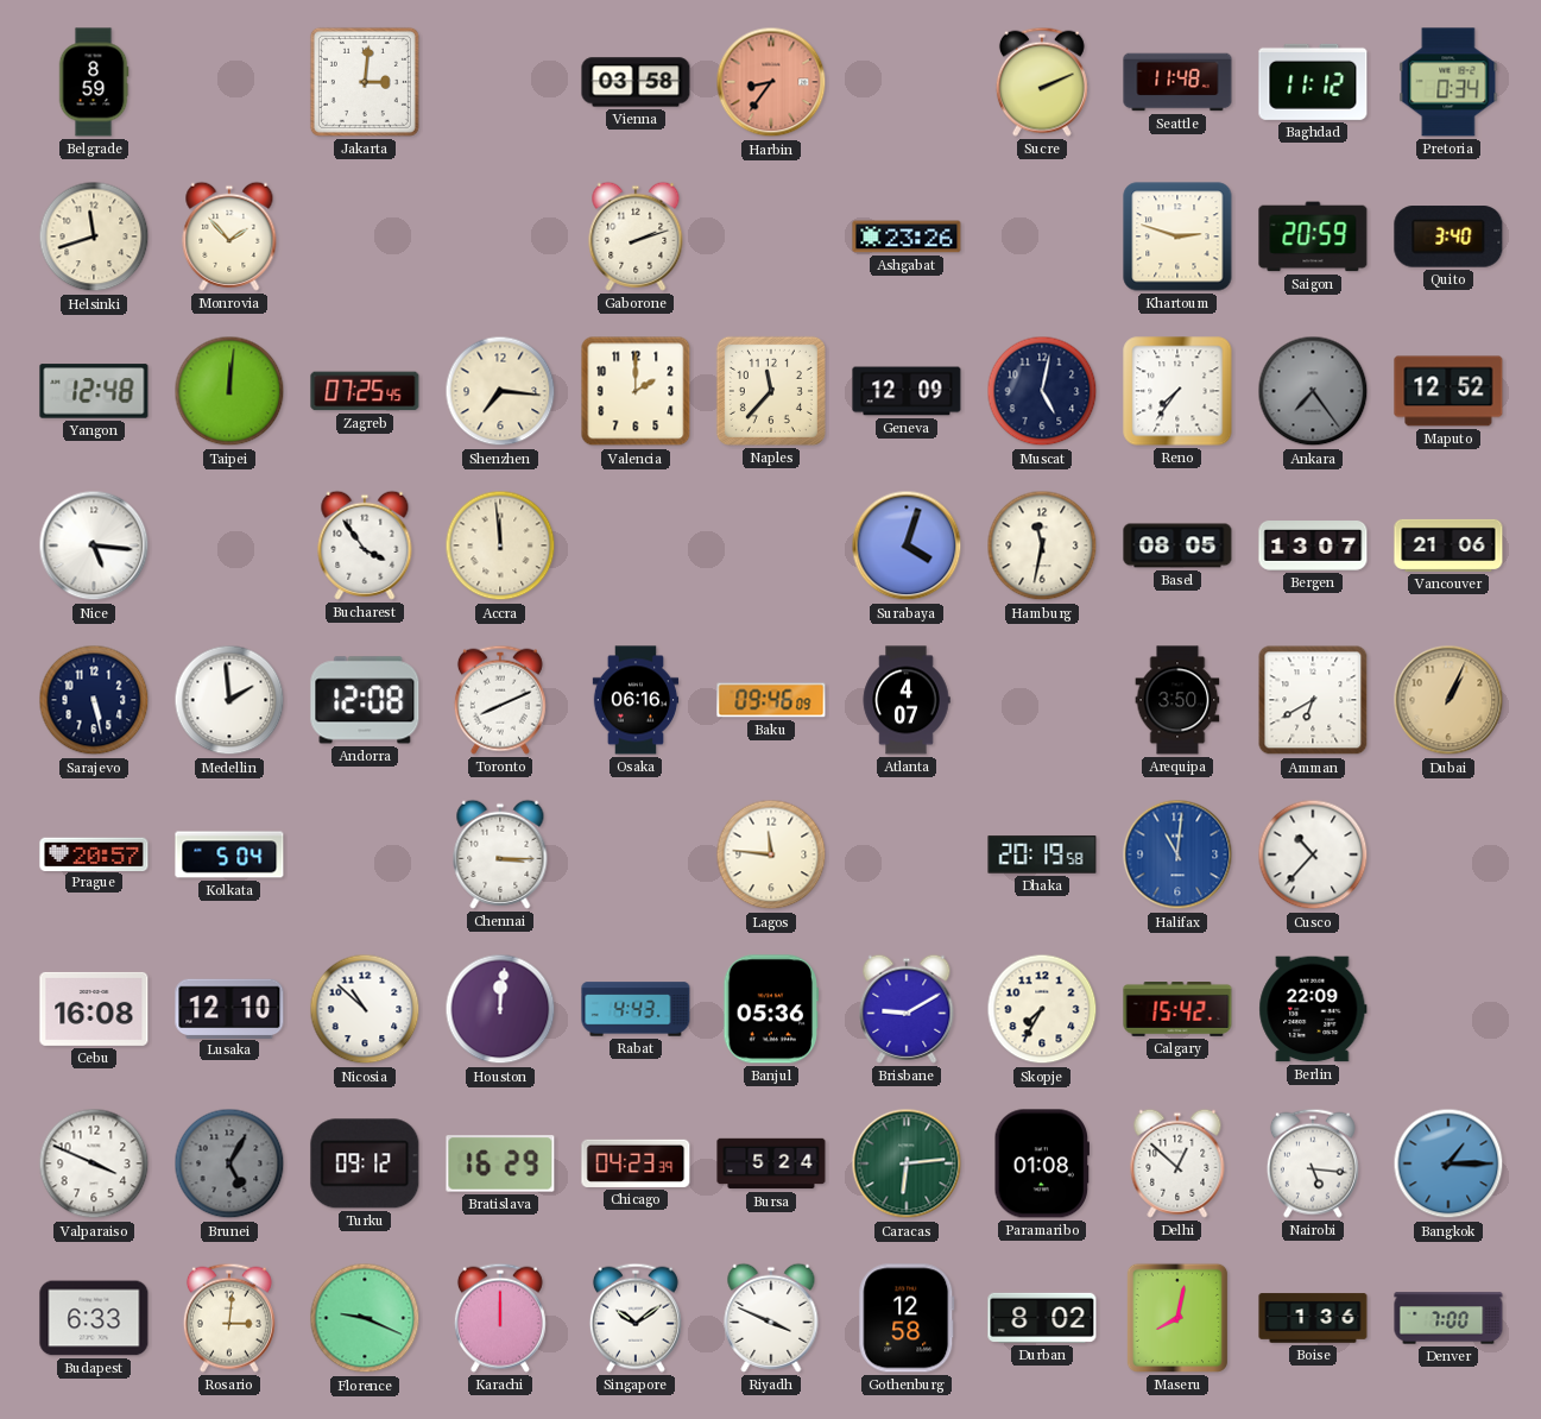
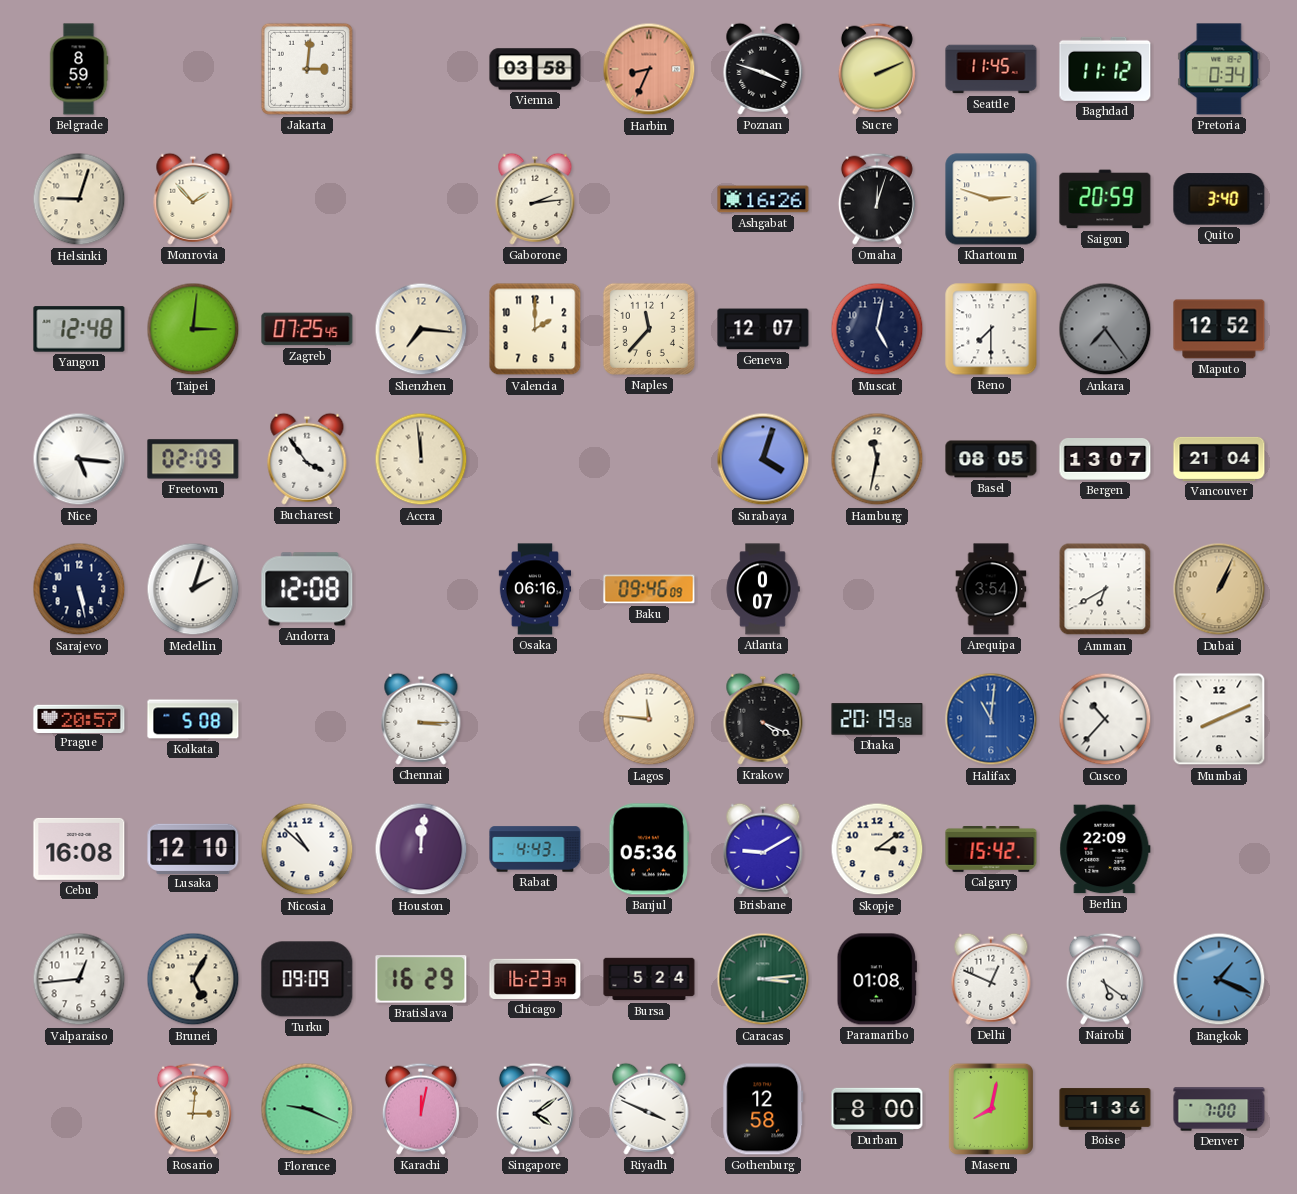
Harbin: 8:36 -> 8:34 (649, 69)
Poznan: none -> 3:48 (763, 69)
Seattle: 11:48 -> 11:45 (991, 69)
Helsinki: 11:42 -> 9:03 (79, 199)
Gaborone: 2:12 -> 2:14 (535, 199)
Ashgabat: 23:26 -> 16:26 (763, 199)
Omaha: none -> 12:03 (877, 199)
Taipei: 12:01 -> 3:01 (193, 329)
Geneva: 12:09 -> 12:07 (763, 329)
Reno: 7:36 -> 7:30 (991, 329)
Freetown: none -> 02:09 (193, 459)
Vancouver: 21:06 -> 21:04 (1219, 459)
Medellin: 1:59 -> 2:03 (193, 589)
Toronto: 8:11 -> none (500, 700)
Atlanta: 4:07 -> 0:07 (763, 589)
Arequipa: 3:50 -> 3:54 (991, 589)
Kolkata: 5:04 -> 5:08 (193, 719)
Krakow: none -> 4:19 (763, 719)
Mumbai: none -> 8:11 (1219, 719)
Skopje: 7:35 -> 3:09 (877, 849)
Valparaiso: 3:49 -> 12:44 (79, 979)
Brunei dial: grey -> cream (193, 979)
Turku: 09:12 -> 09:09 (307, 979)
Chicago: 04:23 -> 16:23 (535, 979)
Caracas: 6:14 -> 3:14 (763, 979)
Delhi: 12:52 -> 12:49 (991, 979)
Nairobi: 5:16 -> 5:21 (1105, 979)
Bangkok: 1:15 -> 1:19 (1219, 979)
Budapest: 6:33 -> none (94, 1318)
Karachi: 12:00 -> 12:02 (421, 1109)
Singapore: 10:09 -> 4:09 (535, 1109)
Durban: 8:02 -> 8:00 (877, 1109)
